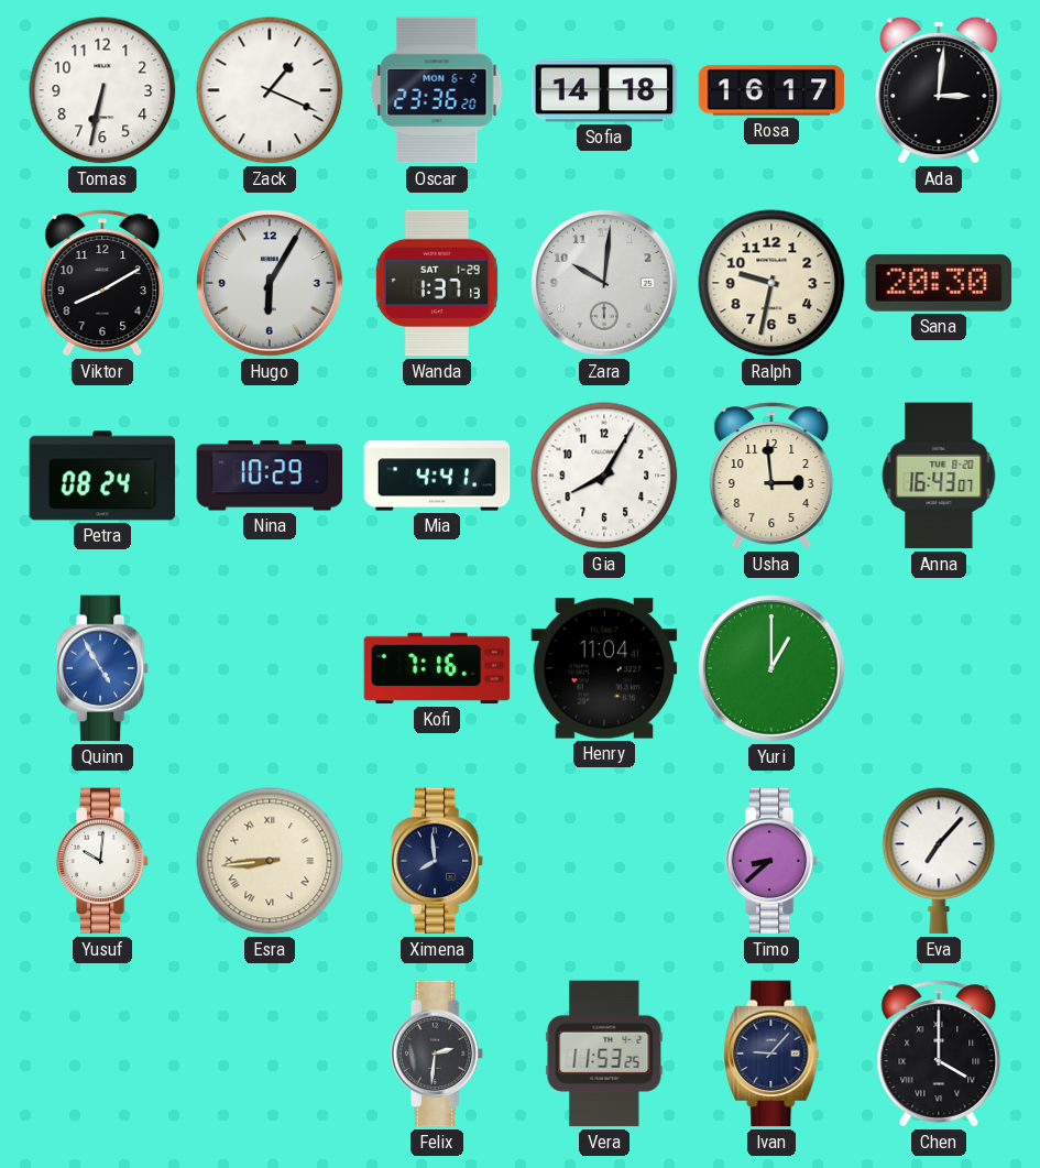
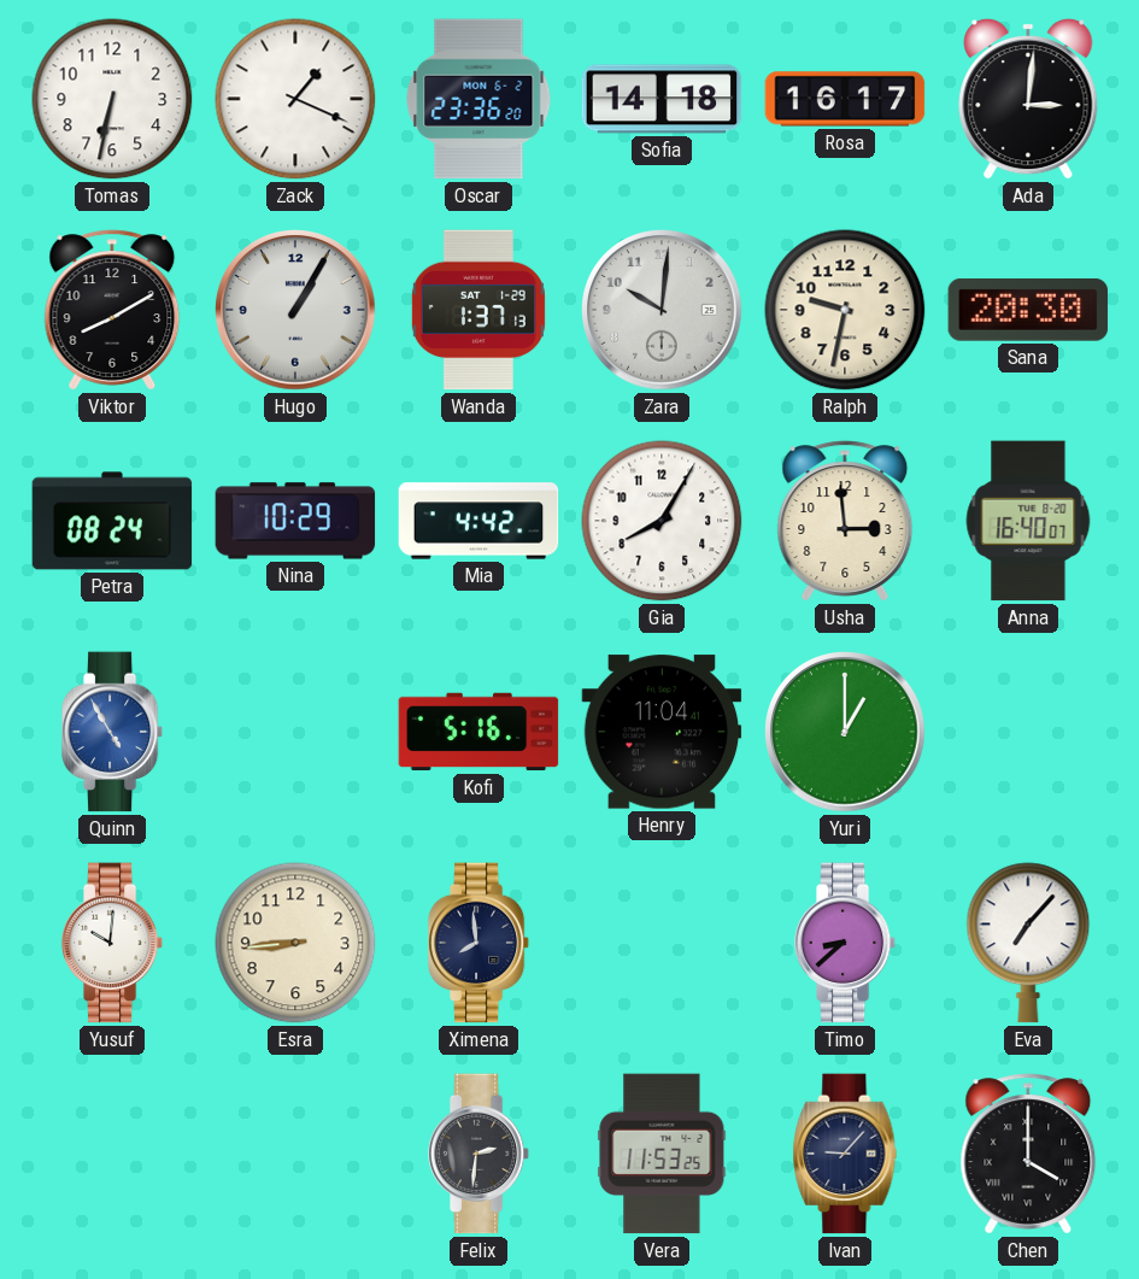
Hugo: 6:05 -> 1:05 (295, 310)
Mia: 4:41 -> 4:42 (479, 521)
Anna: 16:43 -> 16:40 (1028, 521)
Kofi: 7:16 -> 5:16 (479, 732)
Esra numerals: Roman -> Arabic (295, 943)
